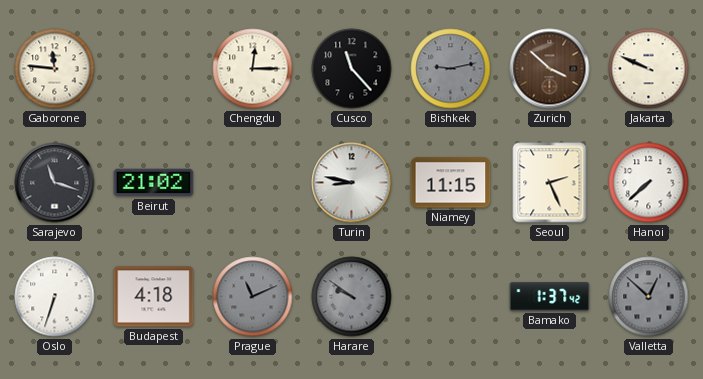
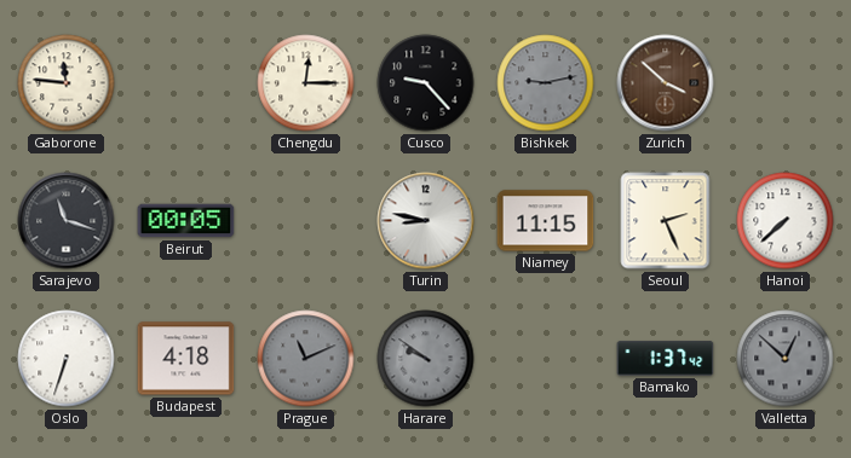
Cusco: 11:23 -> 9:23 (426, 83)
Jakarta: 9:49 -> none (649, 69)
Beirut: 21:02 -> 00:05 (186, 221)
